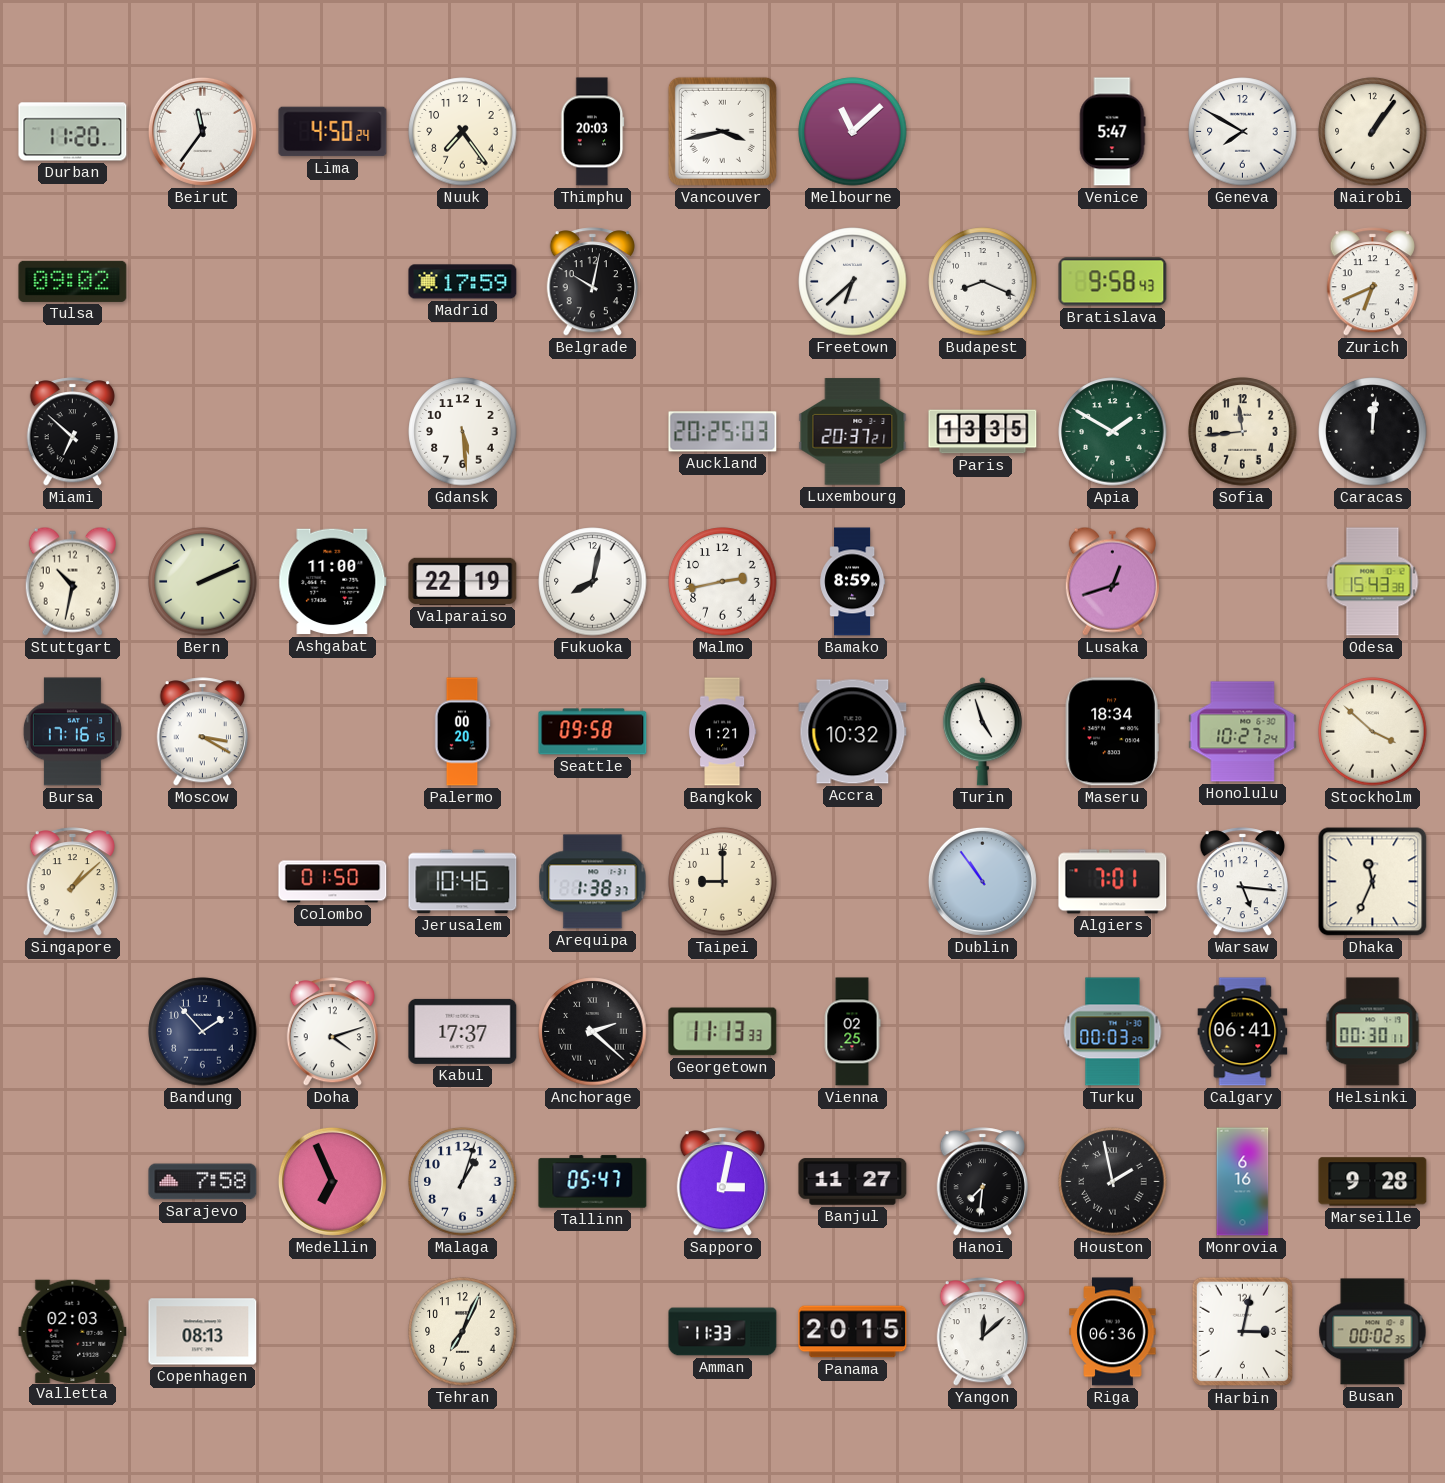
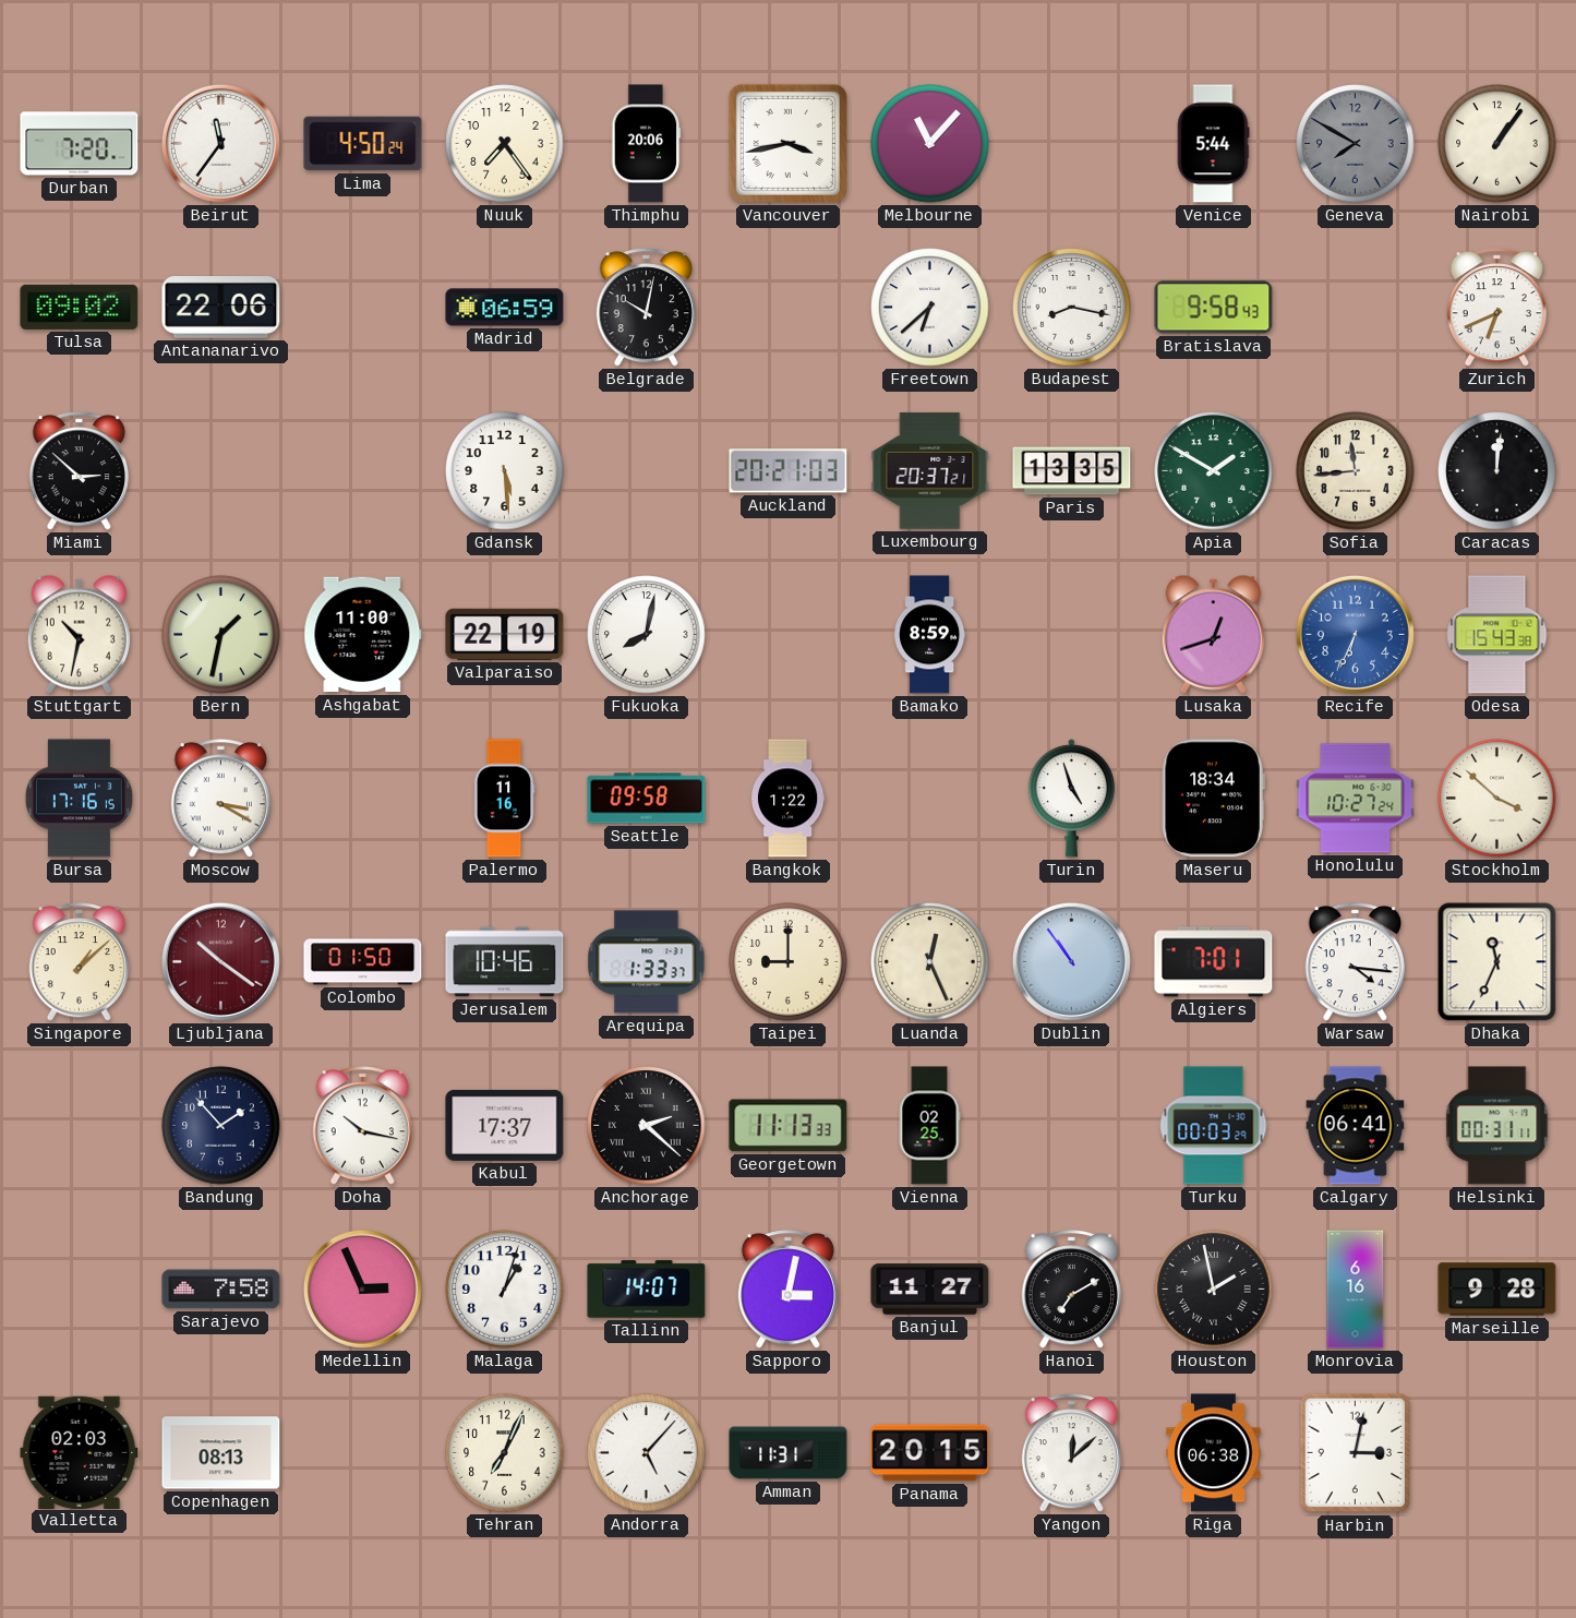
Durban: 11:20 -> 7:20 (80, 144)
Thimphu: 20:03 -> 20:06 (646, 144)
Melbourne: 11:08 -> 11:07 (930, 144)
Venice: 5:47 -> 5:44 (1213, 144)
Geneva dial: white -> grey (1356, 144)
Antananarivo: none -> 22:06 (221, 308)
Madrid: 17:59 -> 06:59 (505, 308)
Budapest: 8:19 -> 8:17 (1072, 308)
Miami: 6:52 -> 2:52 (79, 471)
Auckland: 20:25 -> 20:21 (789, 471)
Bern: 2:11 -> 1:32 (221, 635)
Malmo: 2:43 -> none (723, 582)
Recife: none -> 6:34 (1355, 634)
Palermo: 00:20 -> 11:16 (504, 799)
Bangkok: 1:21 -> 1:22 (787, 799)
Accra: 10:32 -> none (853, 732)
Ljubljana: none -> 10:21 (220, 961)
Arequipa: 1:38 -> 1:33 (647, 962)
Luanda: none -> 12:26 (930, 962)
Warsaw: 5:16 -> 4:16 (1355, 962)
Doha: 4:12 -> 10:17 (362, 1126)
Helsinki: 00:30 -> 00:31 (1497, 1126)
Medellin: 6:56 -> 2:56 (362, 1289)
Tallinn: 05:47 -> 14:07 (647, 1290)
Hanoi: 7:31 -> 7:10 (1071, 1290)
Andorra: none -> 5:07 (647, 1453)
Amman: 11:33 -> 11:31 (789, 1453)
Riga: 06:36 -> 06:38 (1214, 1453)
Busan: 00:02 -> none (1373, 1332)
